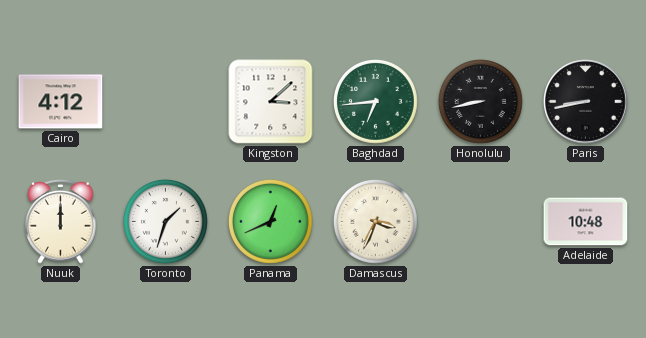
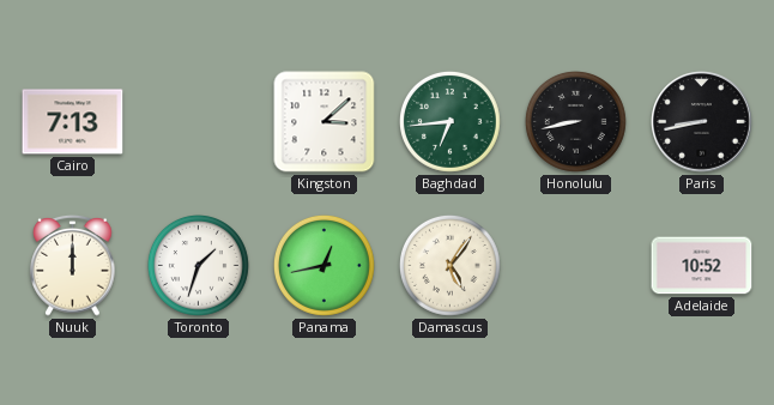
Cairo: 4:12 -> 7:13 (73, 122)
Panama: 12:41 -> 12:43 (323, 265)
Damascus: 3:34 -> 5:06 (449, 265)
Adelaide: 10:48 -> 10:52 (702, 266)
